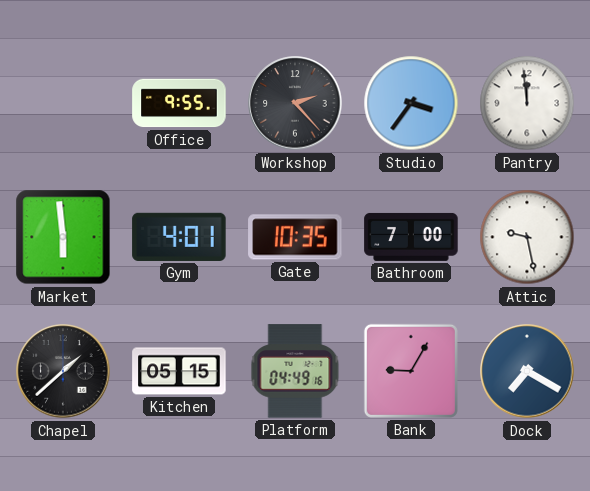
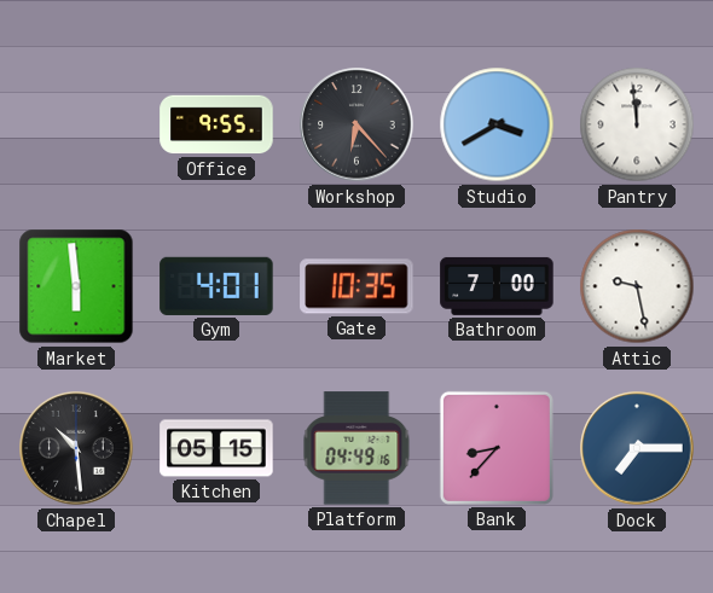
Workshop: 2:23 -> 6:23 (356, 124)
Studio: 3:36 -> 3:40 (497, 124)
Chapel: 1:38 -> 10:29 (76, 448)
Bank: 9:05 -> 8:37 (497, 448)
Dock: 7:20 -> 7:15 (637, 448)
